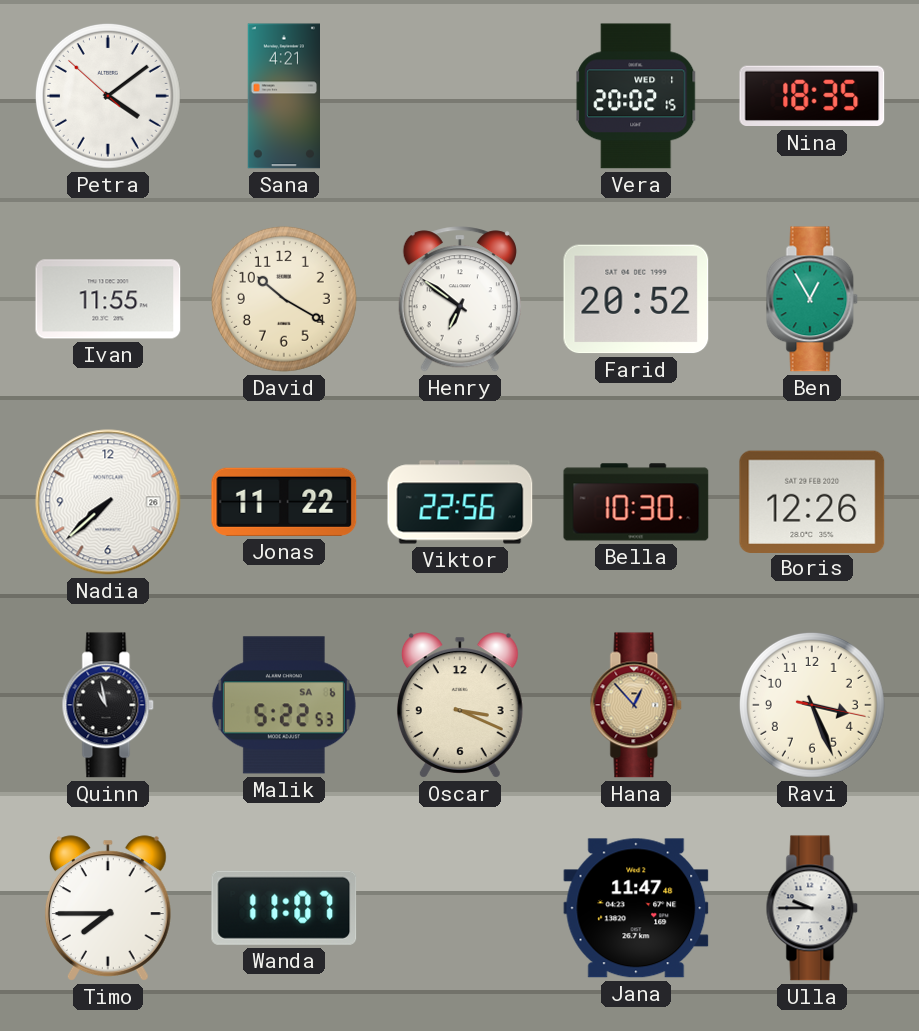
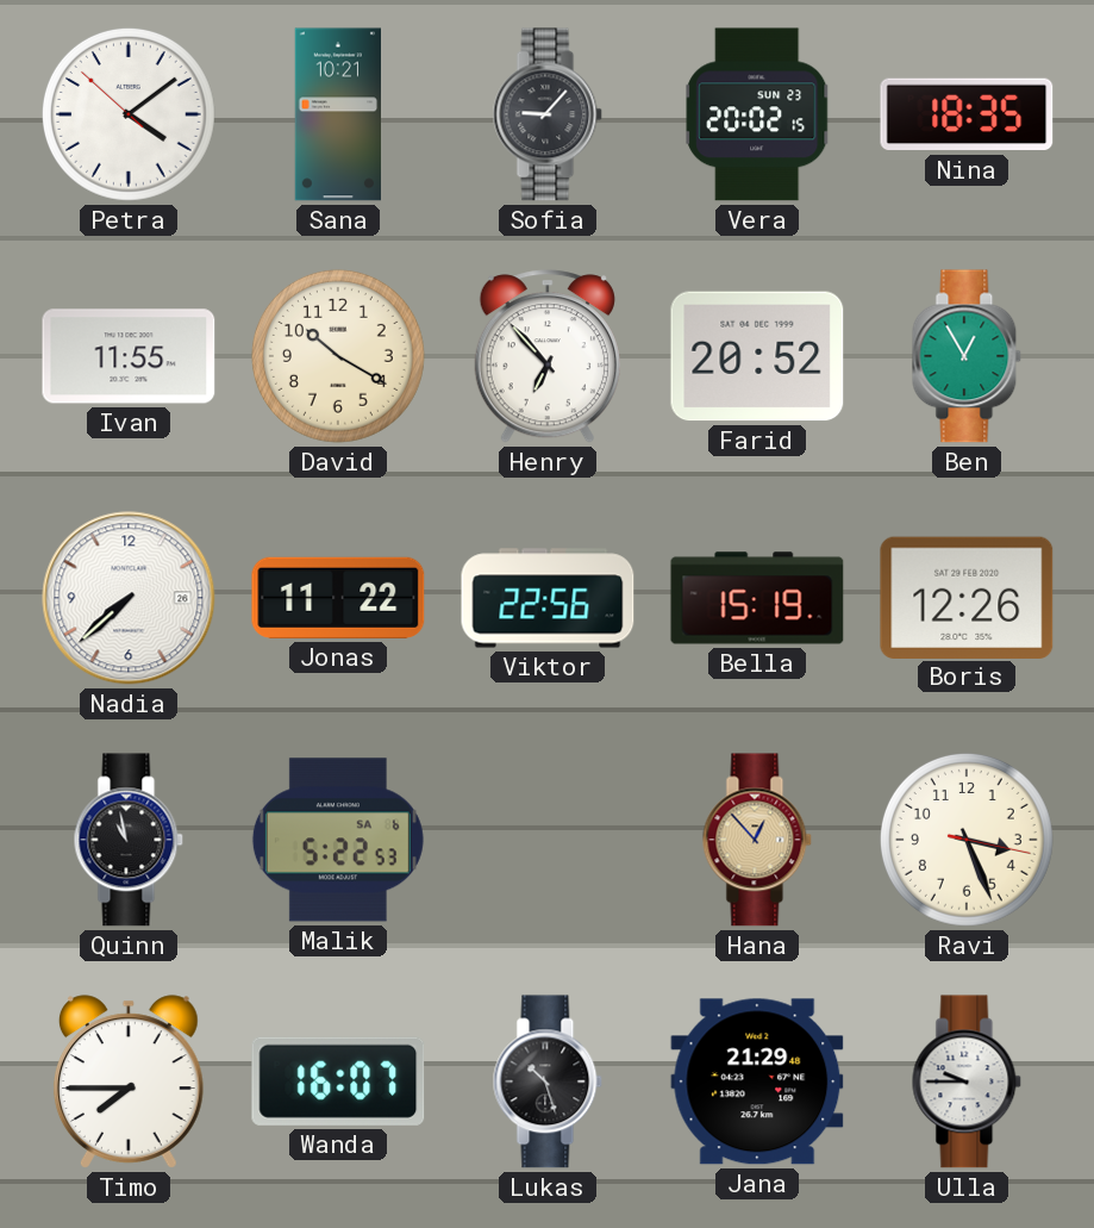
Sana: 4:21 -> 10:21 (337, 114)
Sofia: none -> 9:07 (548, 114)
Vera date: WED 1 -> SUN 23 (757, 114)
Henry: 6:51 -> 6:53 (548, 356)
Bella: 10:30 -> 15:19 (757, 598)
Oscar: 3:19 -> none (460, 705)
Wanda: 11:07 -> 16:07 (338, 1081)
Lukas: none -> 10:27 (548, 1081)
Jana: 11:47 -> 21:29 (757, 1081)
